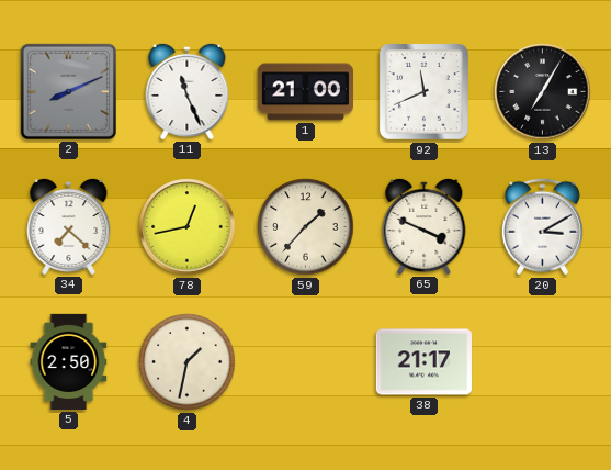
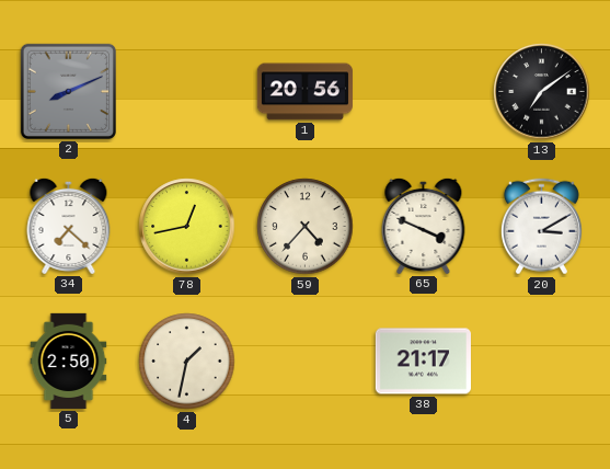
11: 11:26 -> none (188, 91)
1: 21:00 -> 20:56 (304, 92)
92: 11:41 -> none (425, 92)
13: 7:05 -> 7:09 (542, 92)
59: 1:37 -> 4:37 (306, 227)
